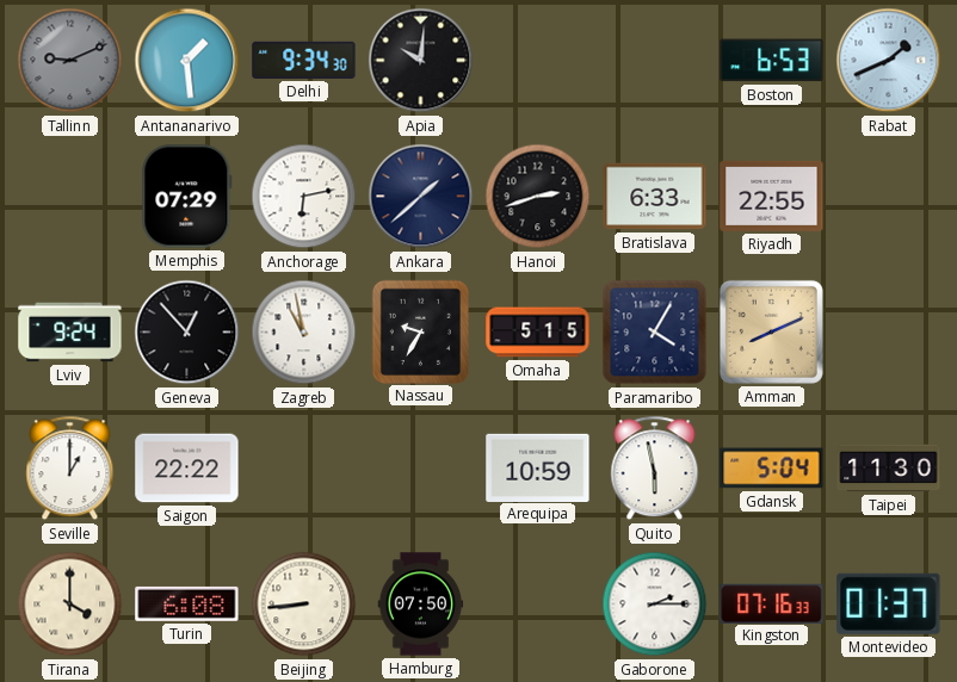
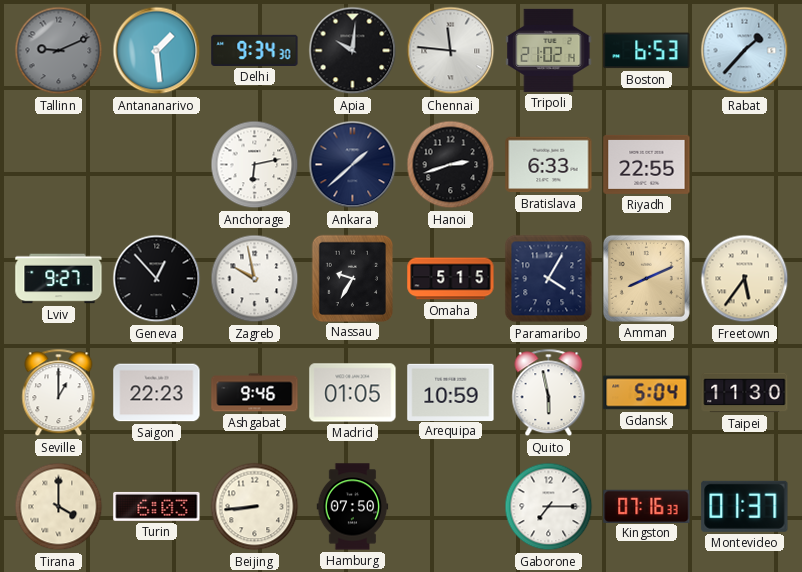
Chennai: none -> 11:46 (451, 51)
Tripoli: none -> 21:02 (549, 50)
Rabat: 1:41 -> 1:37 (745, 51)
Memphis: 07:29 -> none (187, 197)
Lviv: 9:24 -> 9:27 (59, 279)
Zagreb: 10:58 -> 9:58 (255, 279)
Freetown: none -> 5:36 (745, 279)
Saigon: 22:22 -> 22:23 (157, 393)
Ashgabat: none -> 9:46 (255, 393)
Madrid: none -> 01:05 (353, 393)
Turin: 6:08 -> 6:03 (157, 506)
Gaborone: 2:15 -> 7:15 (549, 507)
